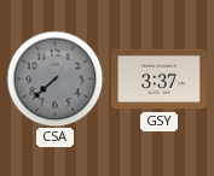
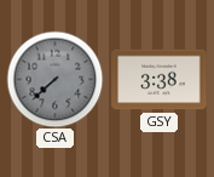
GSY: 3:37 -> 3:38 (160, 80)
